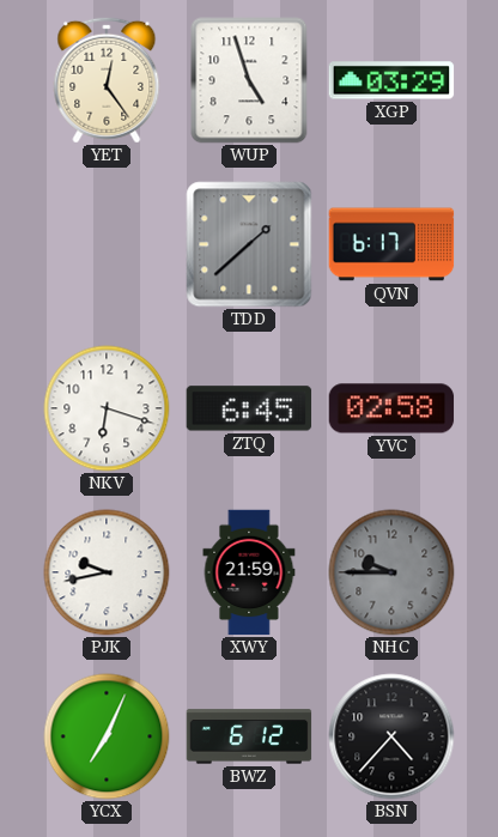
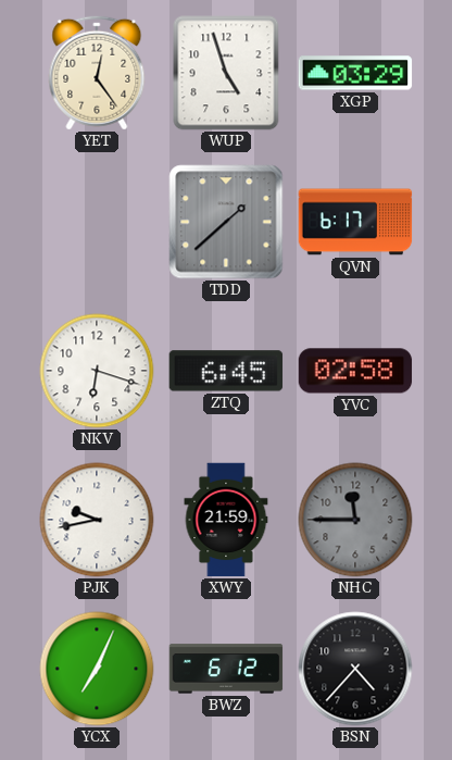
NHC: 9:45 -> 11:45 (355, 520)
